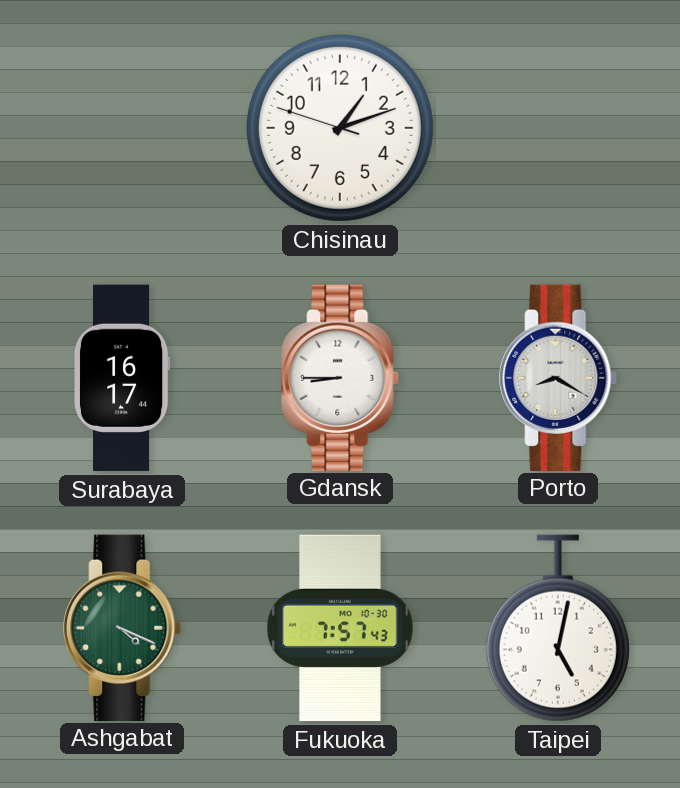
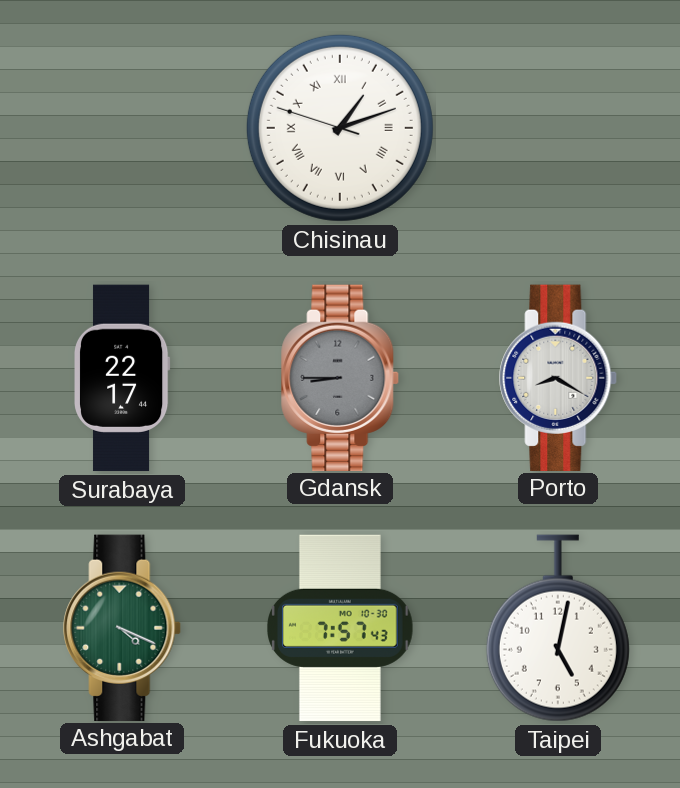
Chisinau numerals: Arabic -> Roman (340, 128)
Surabaya: 16:17 -> 22:17 (123, 378)
Gdansk dial: white -> grey (341, 377)
